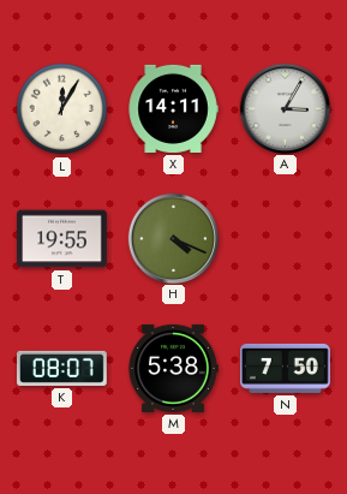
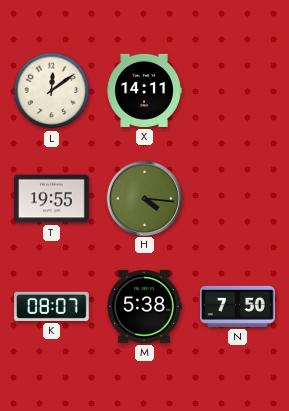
L: 12:05 -> 12:09 (52, 91)
A: 3:05 -> none (285, 108)
H: 4:19 -> 4:16 (144, 198)
